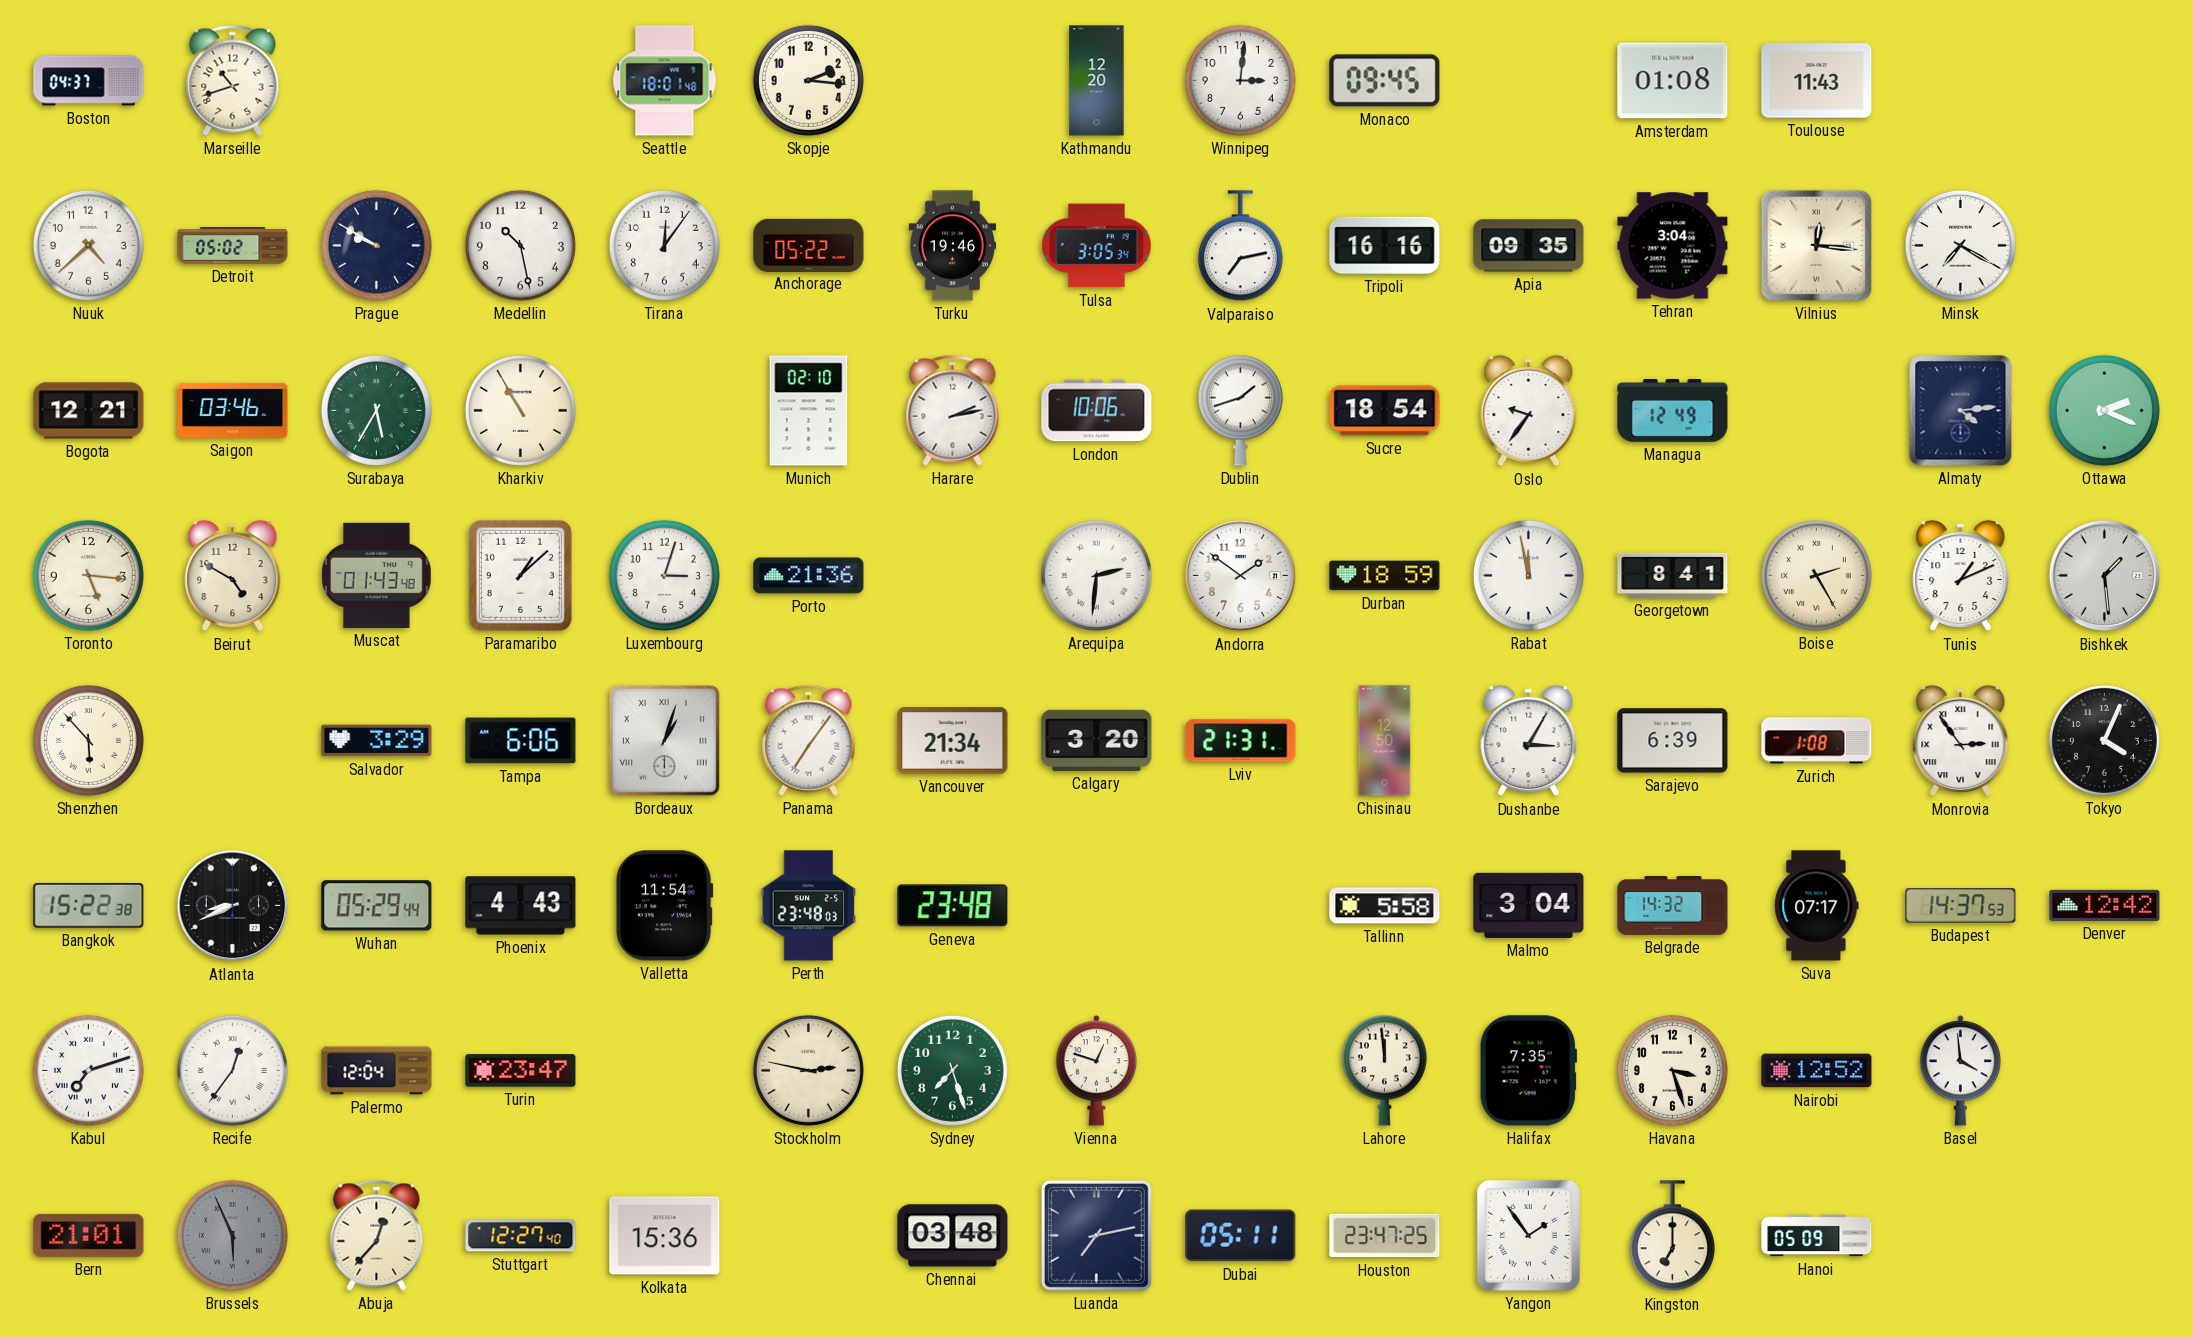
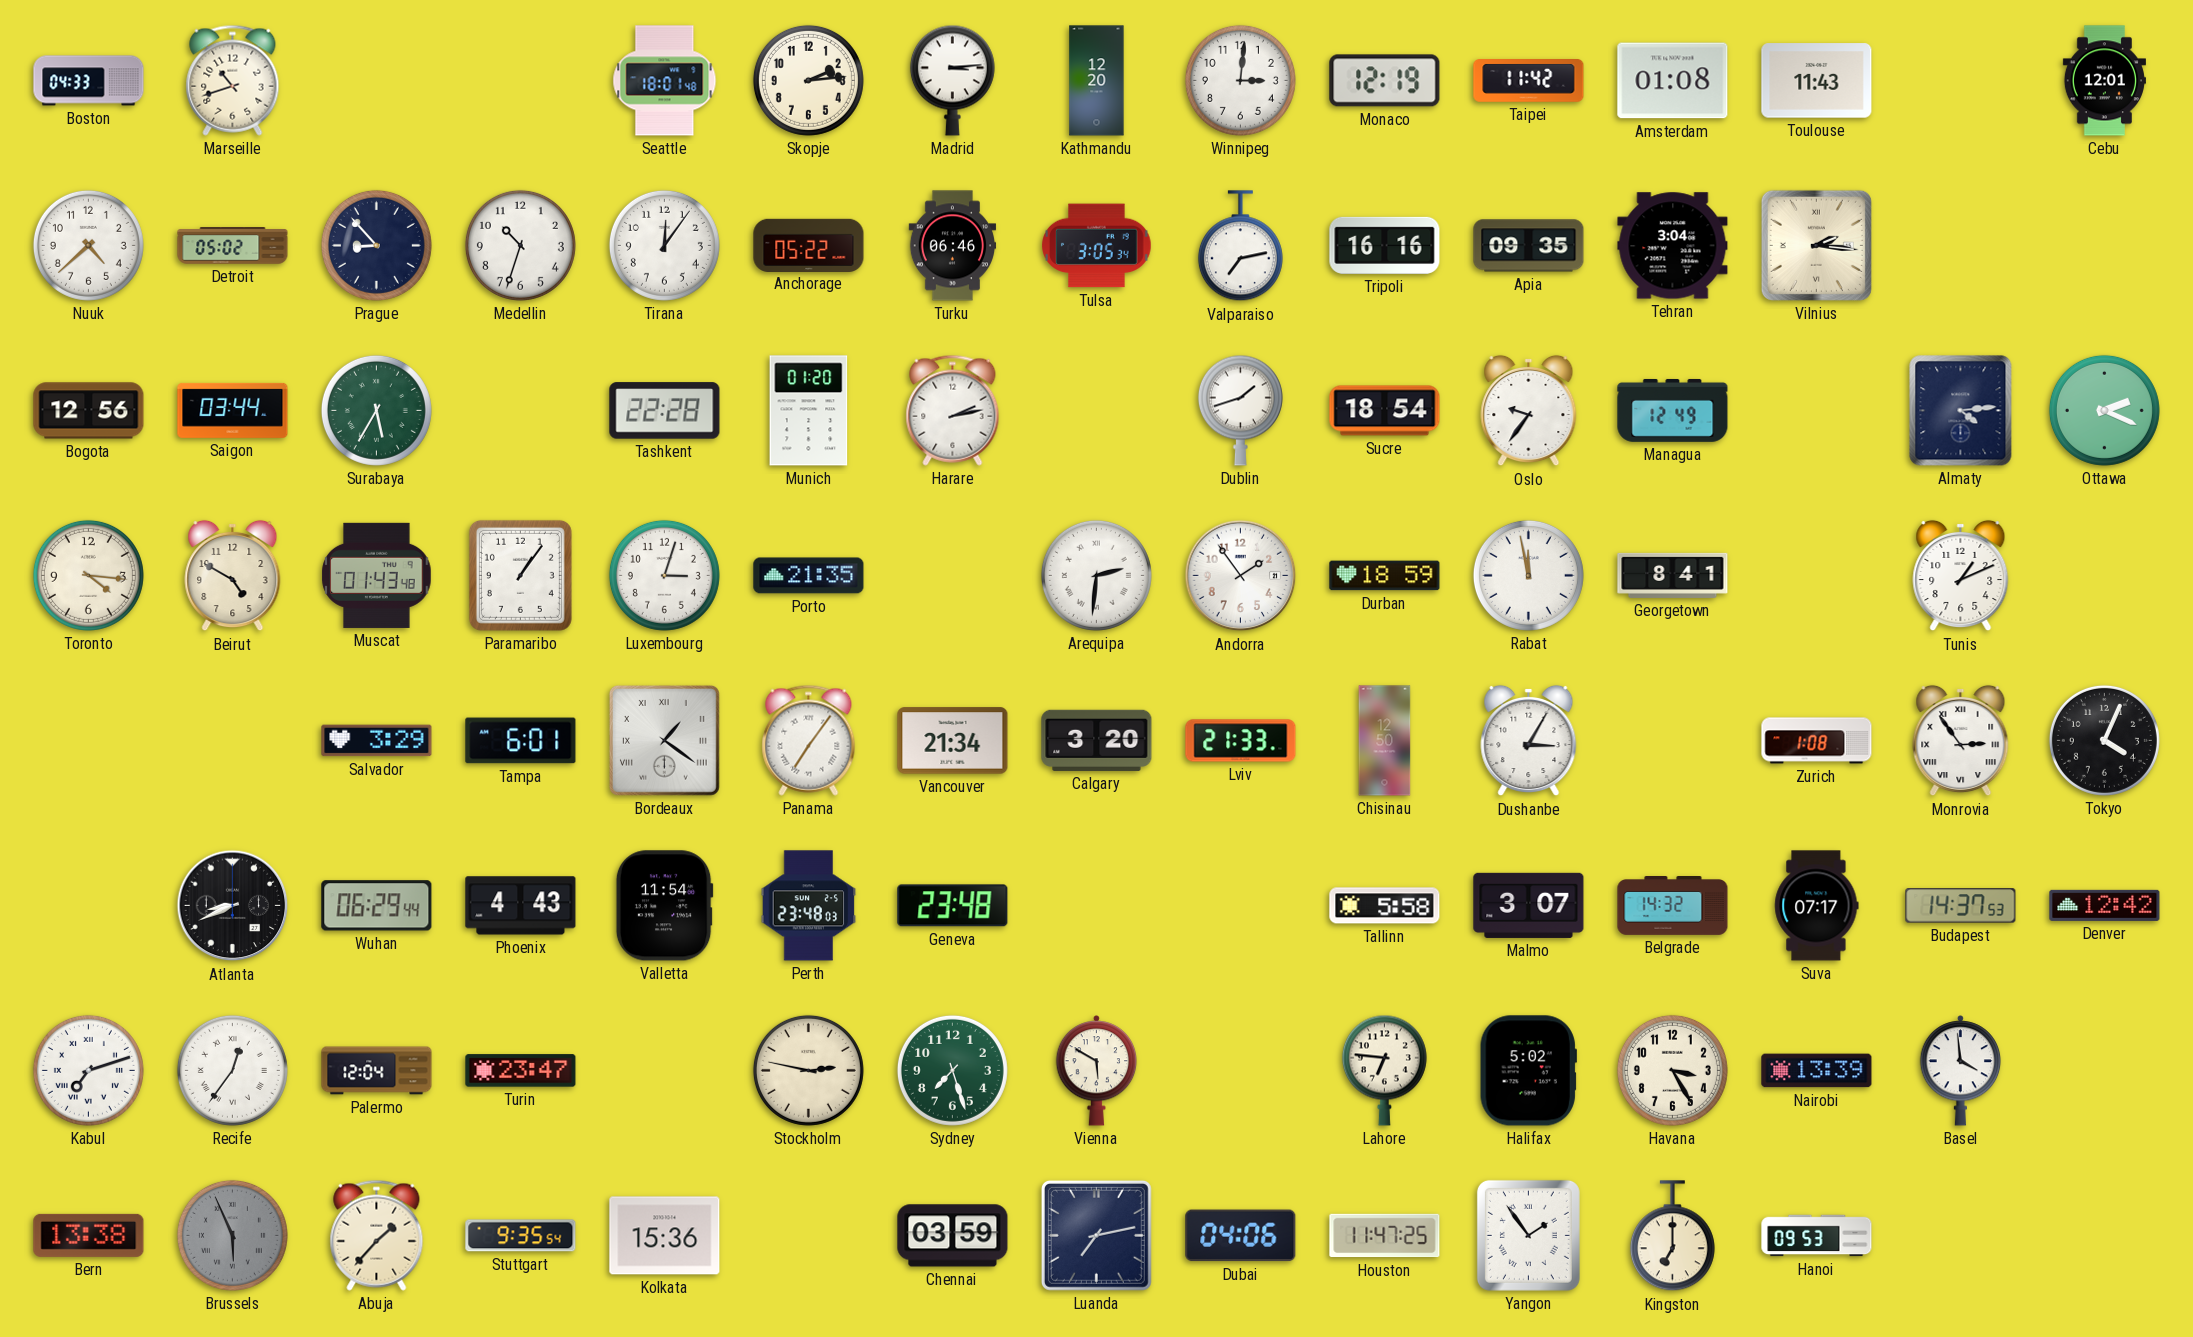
Boston: 04:37 -> 04:33 (89, 81)
Skopje: 2:16 -> 2:14 (808, 80)
Madrid: none -> 3:14 (952, 80)
Monaco: 09:45 -> 12:19 (1385, 81)
Taipei: none -> 11:42 (1529, 81)
Cebu: none -> 12:01 (2104, 81)
Prague: 9:50 -> 8:53 (376, 245)
Medellin: 10:28 -> 10:33 (520, 245)
Turku: 19:46 -> 06:46 (953, 246)
Vilnius: 12:16 -> 2:16 (1816, 245)
Minsk: 7:20 -> none (1960, 245)
Bogota: 12:21 -> 12:56 (89, 411)
Saigon: 03:46 -> 03:44 (233, 410)
Kharkiv: 10:55 -> none (520, 410)
Tashkent: none -> 22:28 (665, 411)
Munich: 02:10 -> 01:20 (809, 411)
London: 10:06 -> none (1097, 411)
Toronto: 5:16 -> 4:16 (88, 575)
Paramaribo: 1:08 -> 1:06 (520, 575)
Porto: 21:36 -> 21:35 (809, 576)
Andorra: 1:51 -> 1:54 (1241, 576)
Boise: 2:25 -> none (1816, 575)
Bishkek: 1:29 -> none (2105, 576)
Shenzhen: 5:53 -> none (88, 740)
Tampa: 6:06 -> 6:01 (521, 741)
Bordeaux: 1:03 -> 1:21 (664, 740)
Lviv: 21:31 -> 21:33 (1241, 741)
Sarajevo: 6:39 -> none (1673, 741)
Bangkok: 15:22 -> none (89, 905)
Wuhan: 05:29 -> 06:29 (377, 906)
Malmo: 3:04 -> 3:07 (1529, 905)
Vienna: 12:48 -> 5:50 (1097, 1071)
Lahore: 11:59 -> 6:46 (1384, 1070)
Halifax: 7:35 -> 5:02 (1528, 1071)
Havana: 3:27 -> 3:25 (1672, 1070)
Nairobi: 12:52 -> 13:39 (1817, 1071)
Bern: 21:01 -> 13:38 (89, 1235)
Abuja: 12:37 -> 1:37 (377, 1235)
Stuttgart: 12:27 -> 9:35 (521, 1236)
Chennai: 03:48 -> 03:59 (953, 1236)
Dubai: 05:11 -> 04:06 (1241, 1236)
Houston: 23:47 -> 11:47 (1385, 1236)
Hanoi: 05:09 -> 09:53 (1817, 1236)
